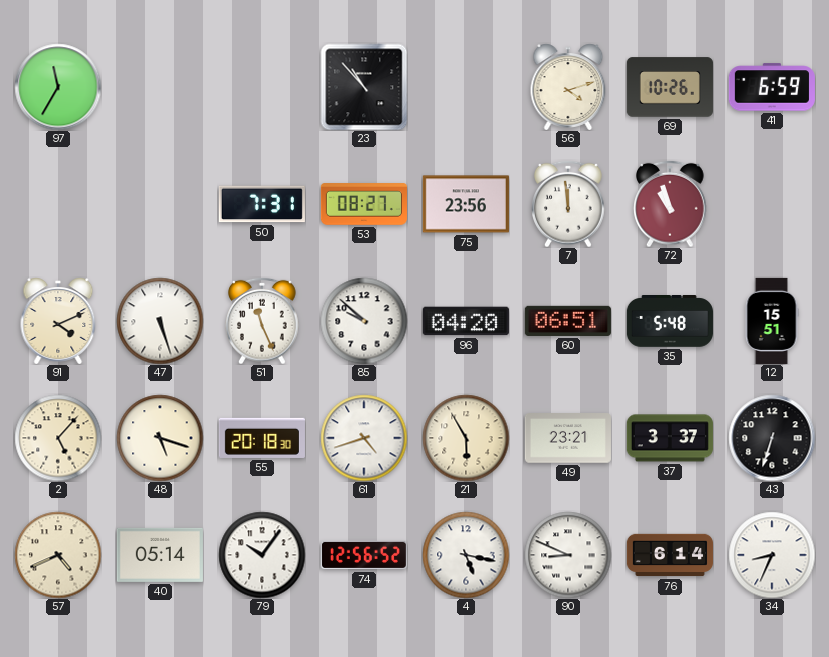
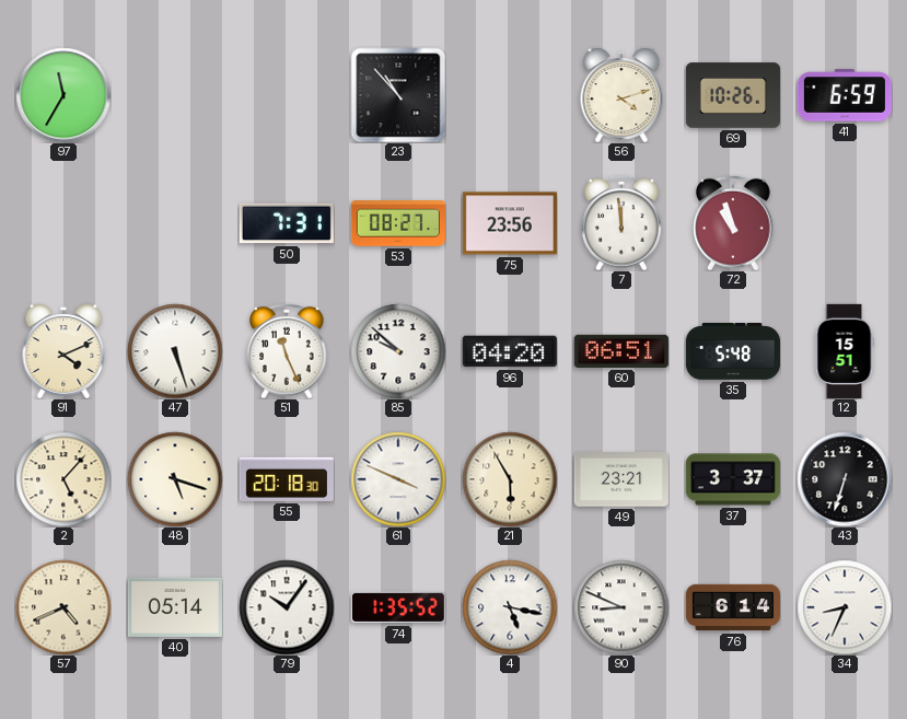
61: 4:42 -> 3:49 (398, 479)
74: 12:56 -> 1:35 (398, 607)
